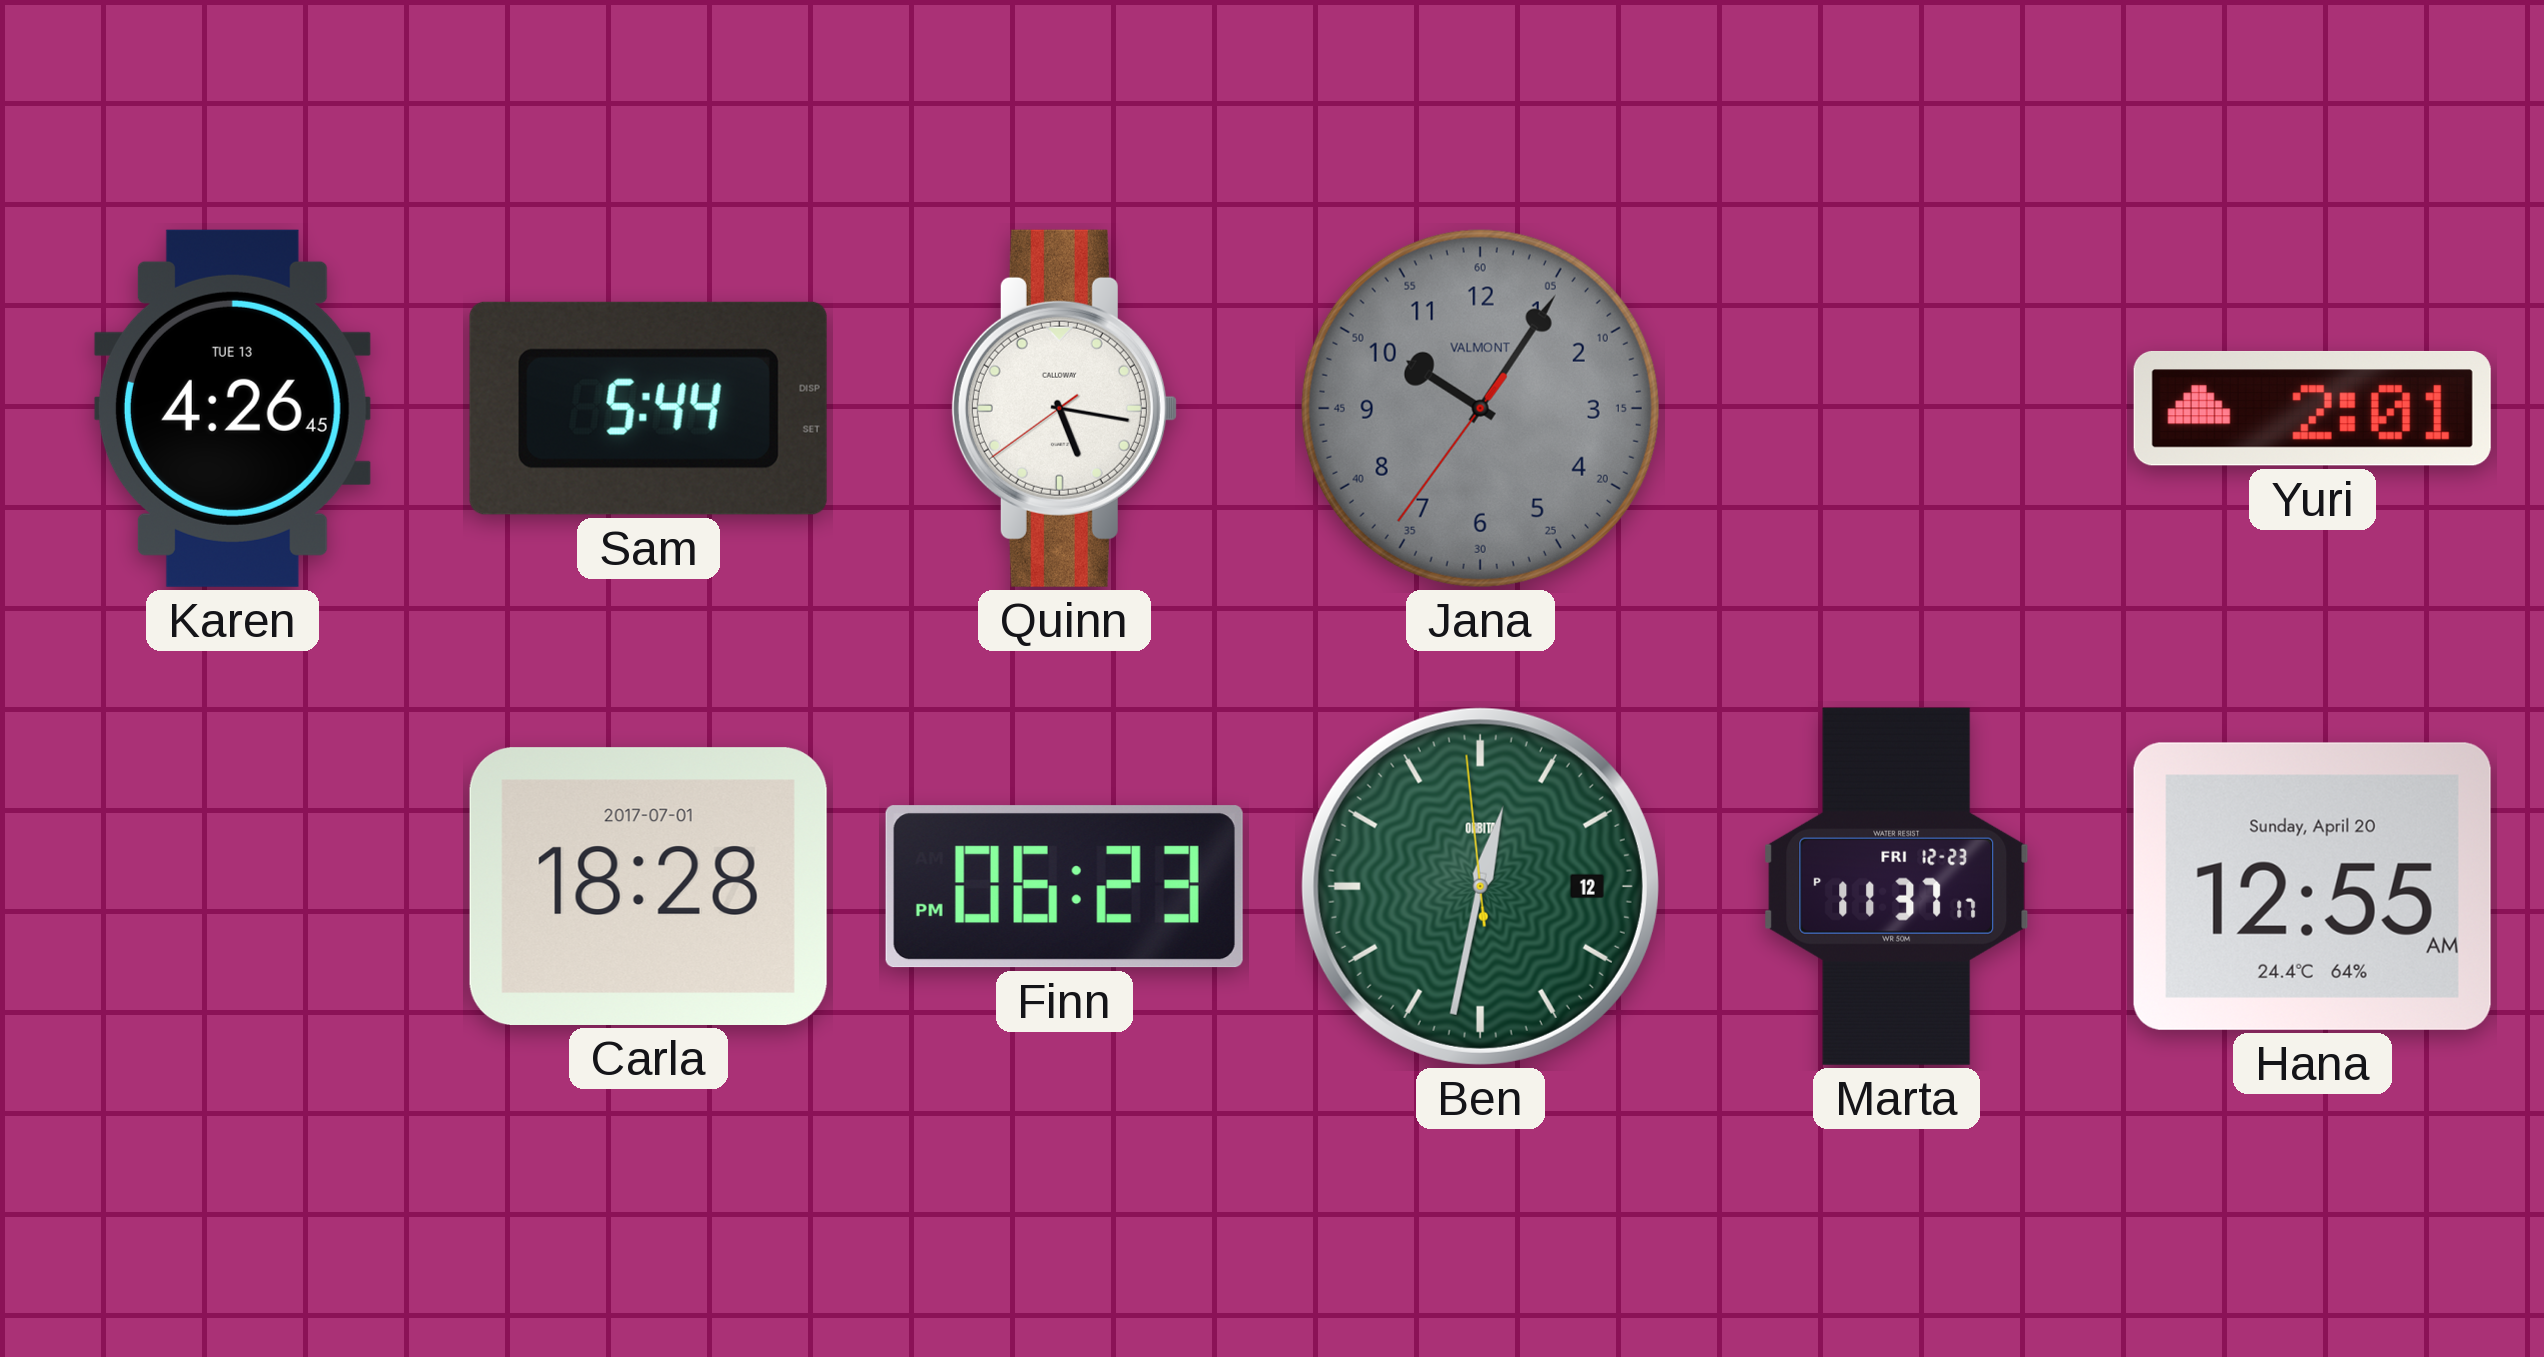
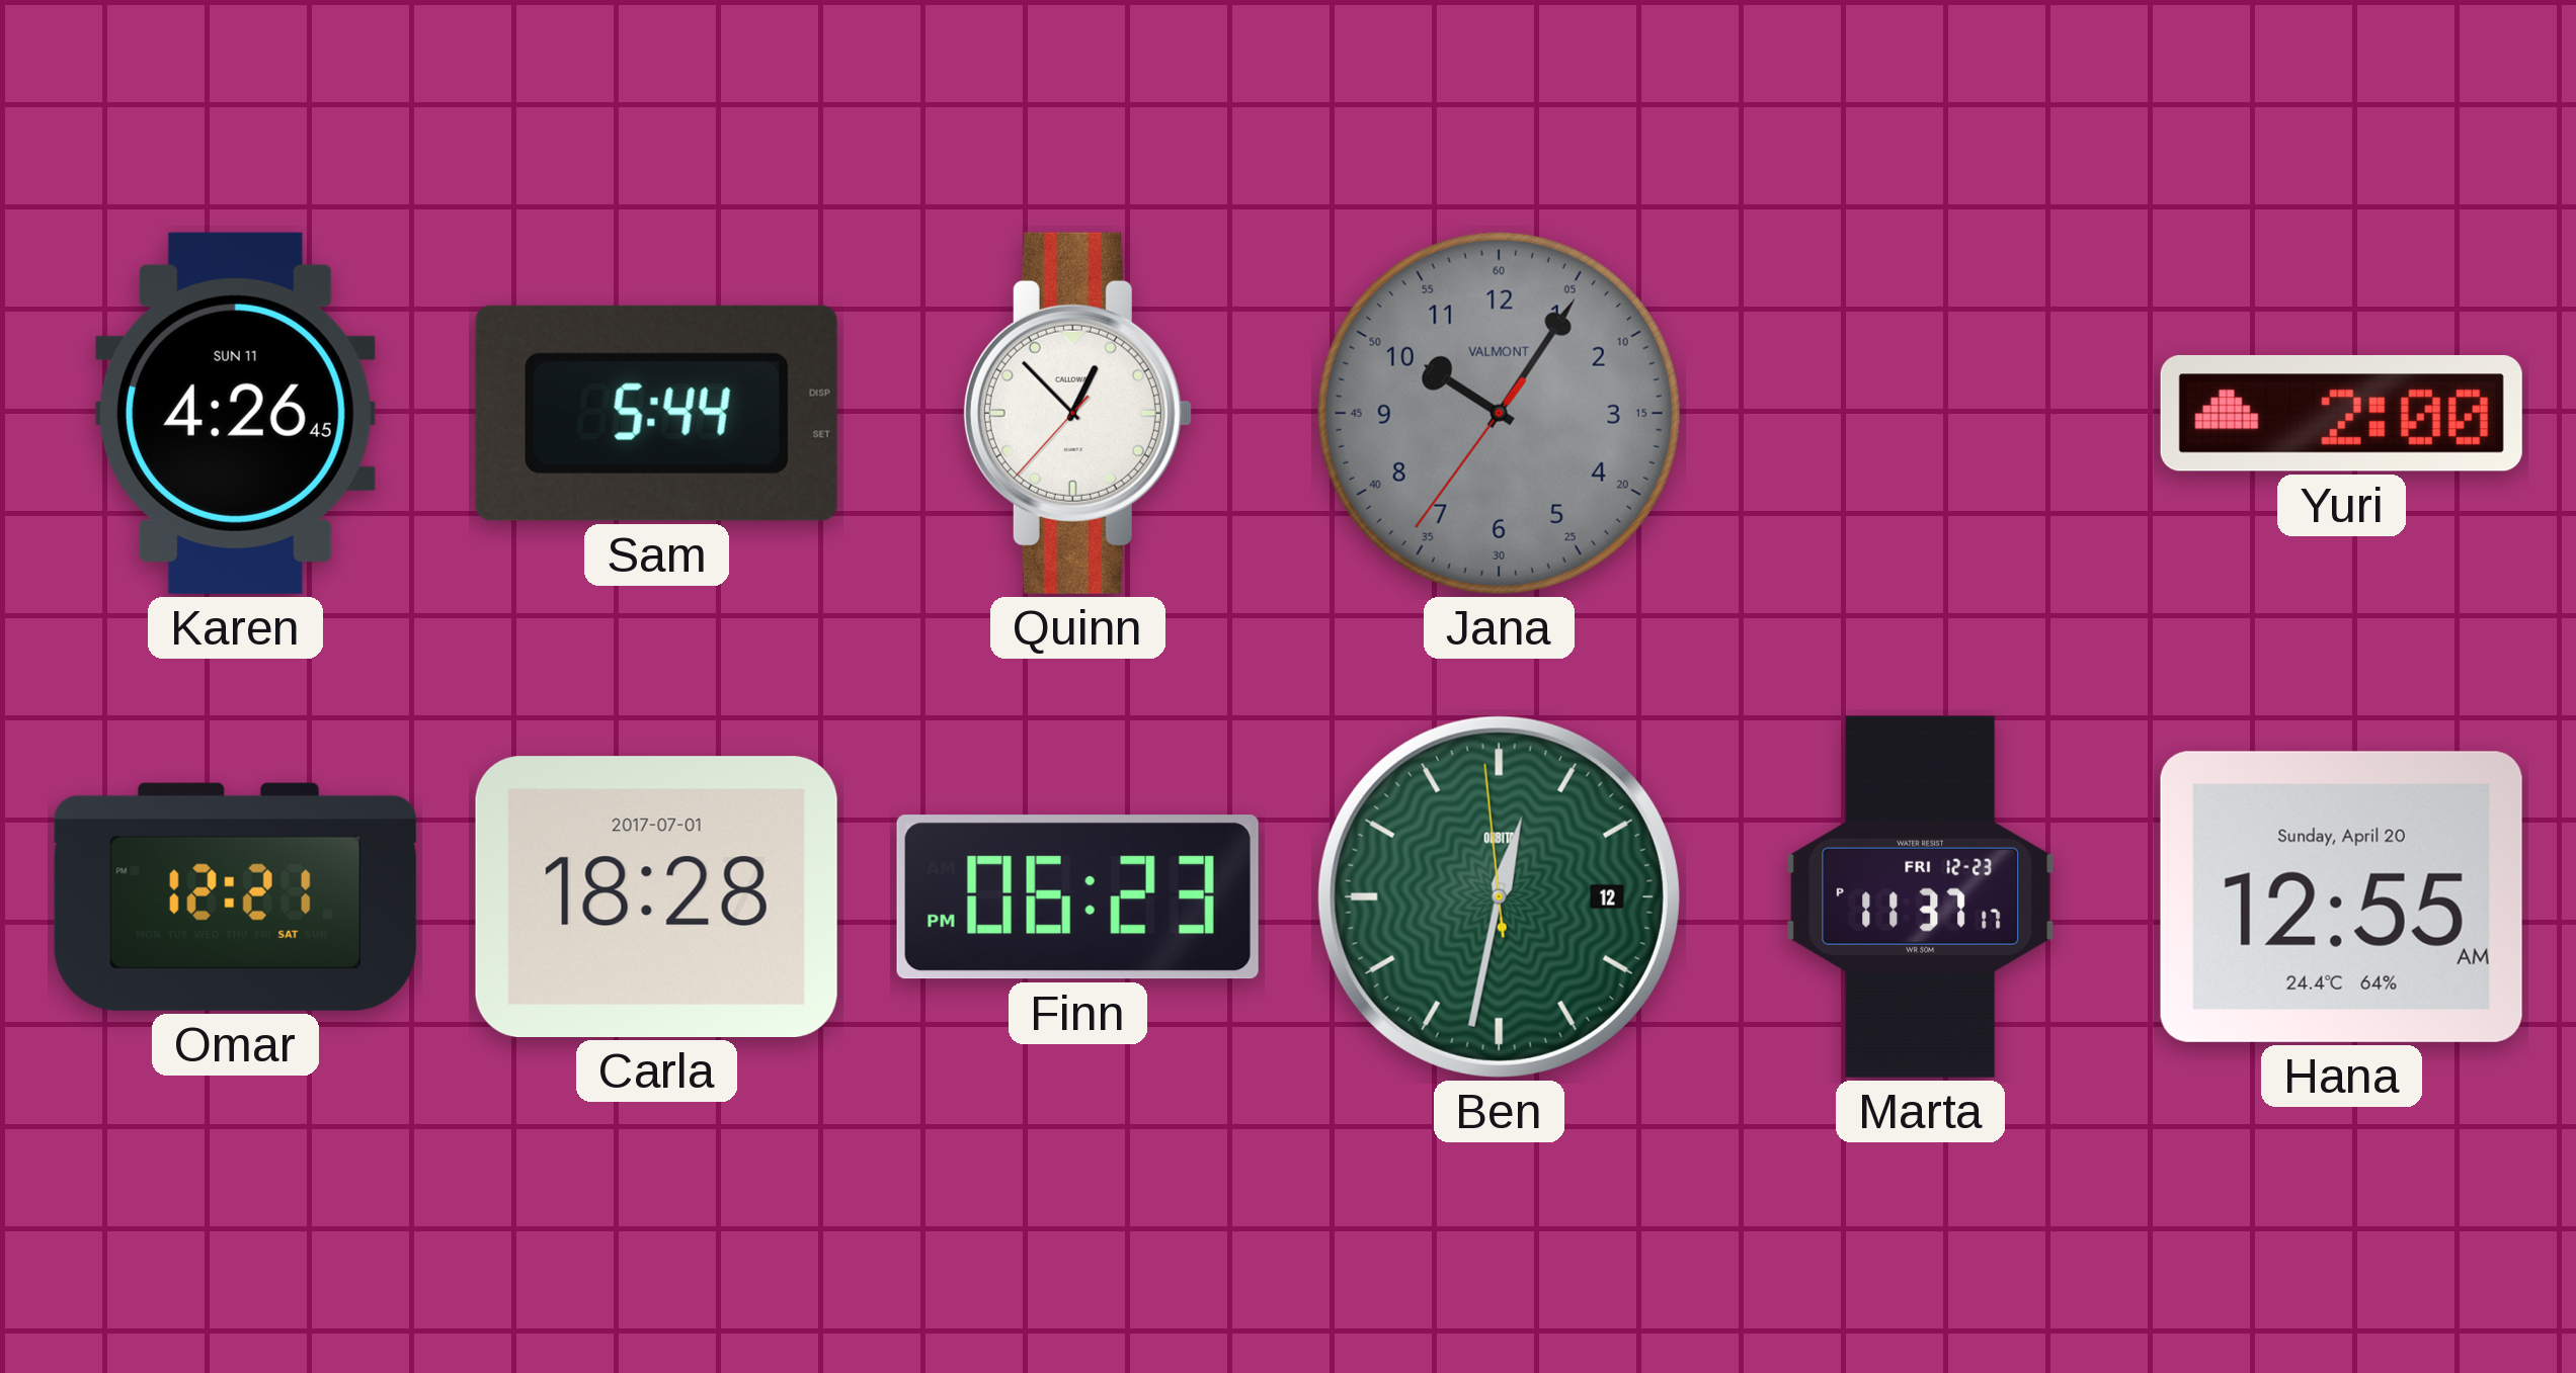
Karen date: TUE 13 -> SUN 11 (235, 413)
Quinn: 5:16 -> 12:52 (1077, 413)
Yuri: 2:01 -> 2:00 (2341, 413)
Omar: none -> 12:21 (235, 896)
